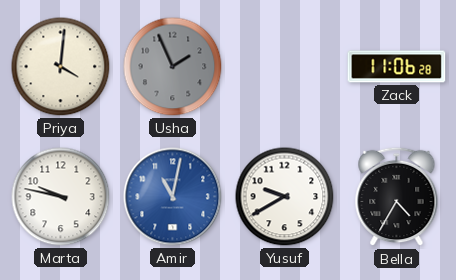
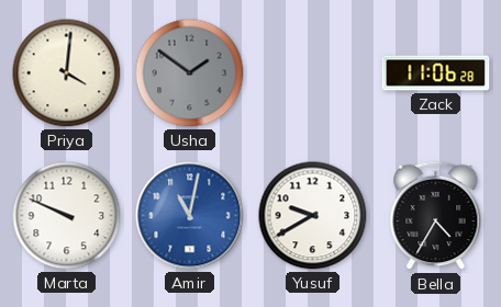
Usha: 1:56 -> 1:51 (190, 73)
Marta: 9:47 -> 9:49 (67, 216)
